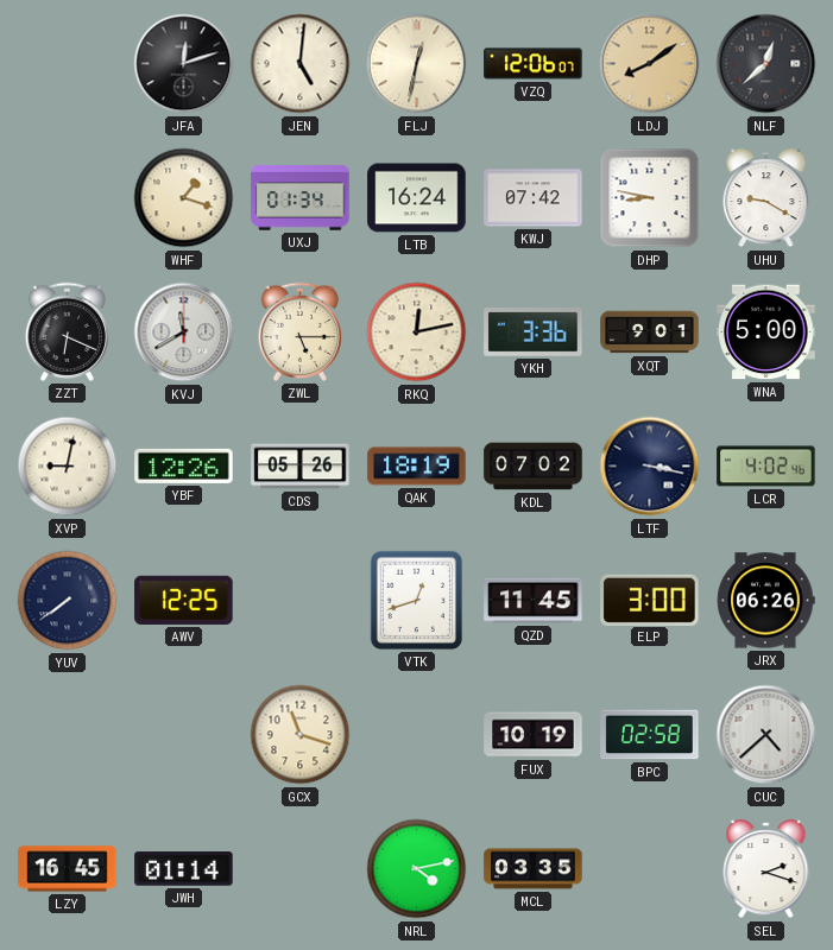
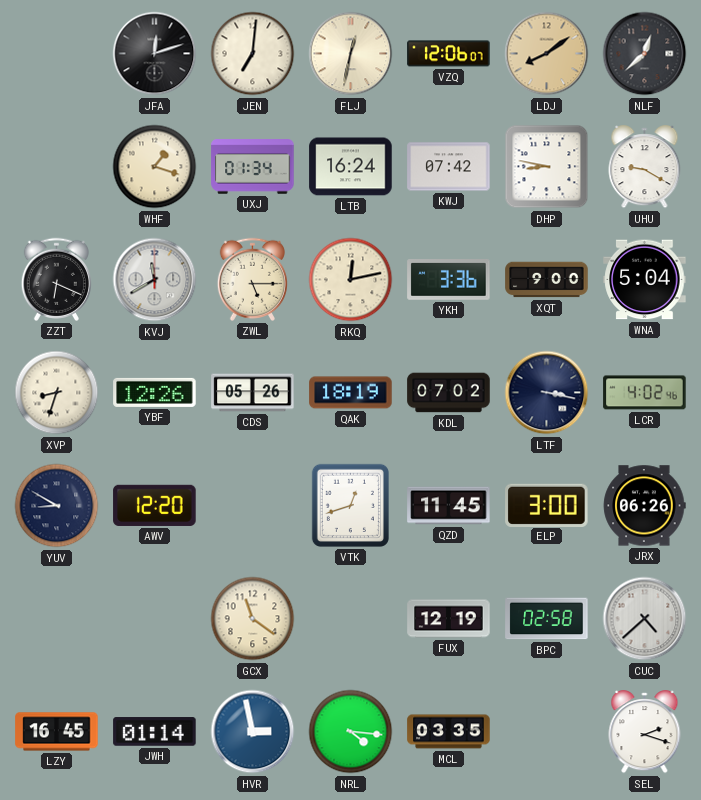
JEN: 5:01 -> 7:01 (253, 54)
XQT: 9:01 -> 9:00 (547, 280)
WNA: 5:00 -> 5:04 (645, 280)
XVP: 9:02 -> 8:33 (57, 393)
YUV: 7:39 -> 8:50 (57, 506)
AWV: 12:25 -> 12:20 (155, 505)
GCX: 11:18 -> 11:21 (253, 619)
FUX: 10:19 -> 12:19 (449, 619)
HVR: none -> 2:58 (253, 732)
NRL: 4:13 -> 4:16 (351, 732)
